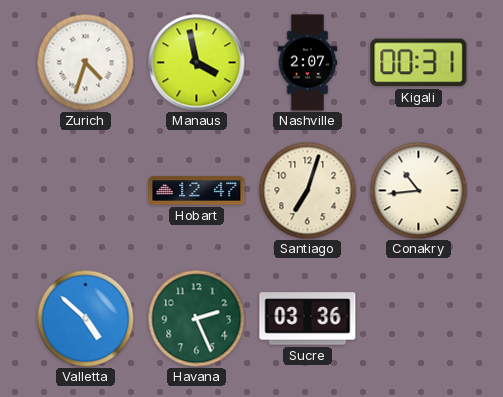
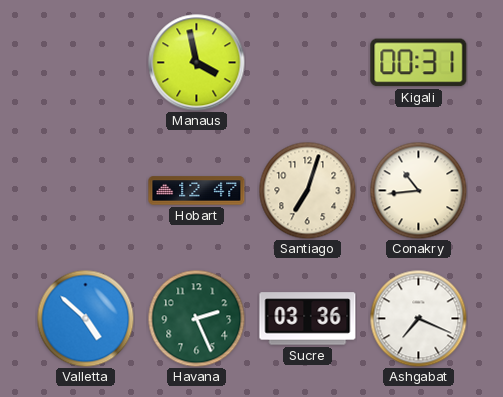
Zurich: 4:33 -> none (85, 62)
Nashville: 2:07 -> none (308, 63)
Ashgabat: none -> 7:19 (418, 318)
